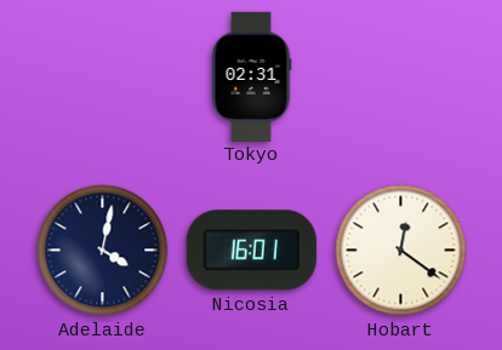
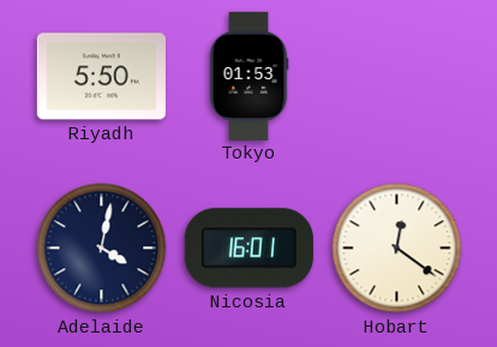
Riyadh: none -> 5:50 (101, 77)
Tokyo: 02:31 -> 01:53 (248, 76)
